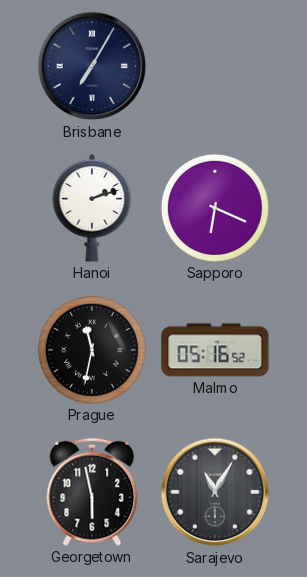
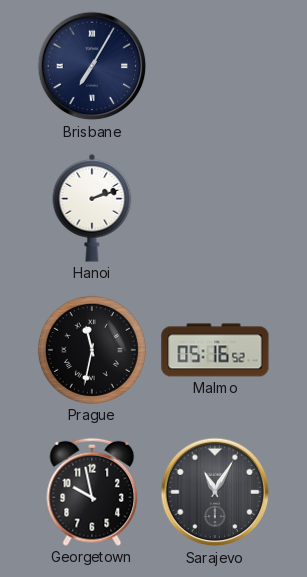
Sapporo: 6:19 -> none (215, 208)
Georgetown: 5:58 -> 9:58 (92, 492)
